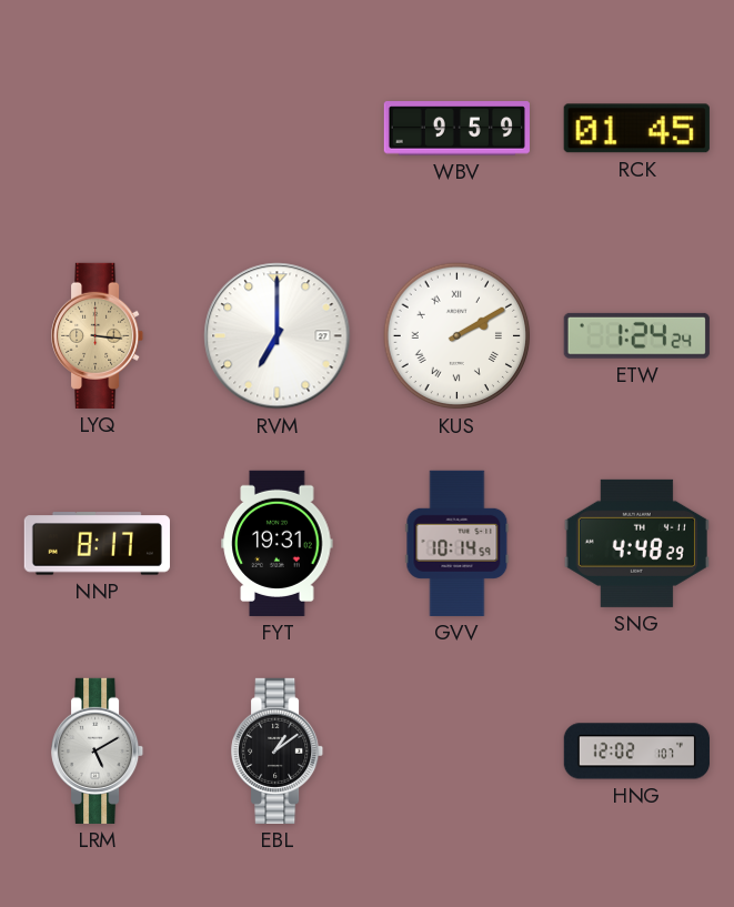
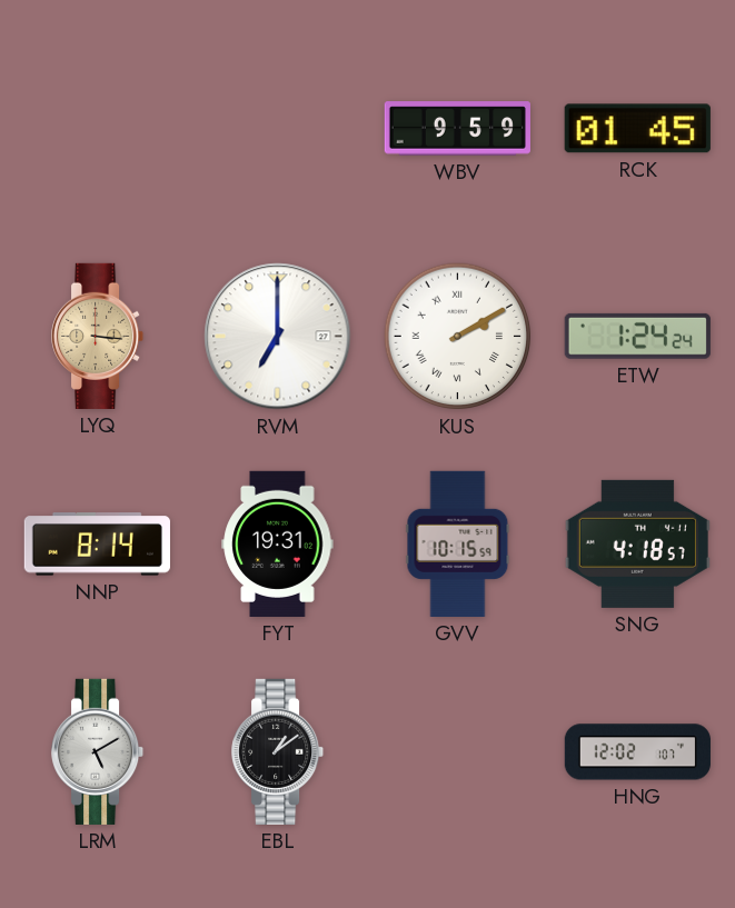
NNP: 8:17 -> 8:14 (97, 545)
GVV: 10:14 -> 10:15 (458, 543)
SNG: 4:48 -> 4:18 (637, 543)
